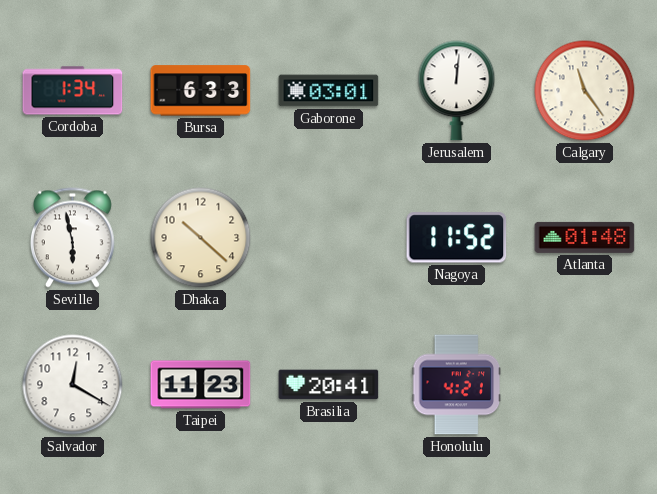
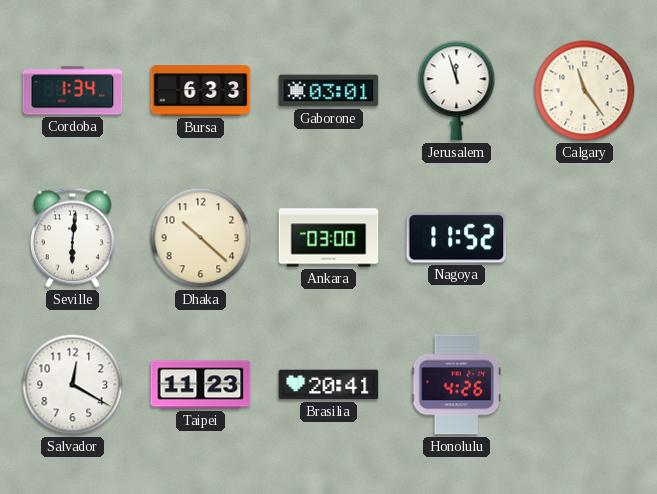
Jerusalem: 12:01 -> 11:57 (457, 91)
Seville: 5:58 -> 6:01 (72, 238)
Ankara: none -> 03:00 (329, 238)
Atlanta: 01:48 -> none (585, 237)
Honolulu: 4:21 -> 4:26 (457, 385)
